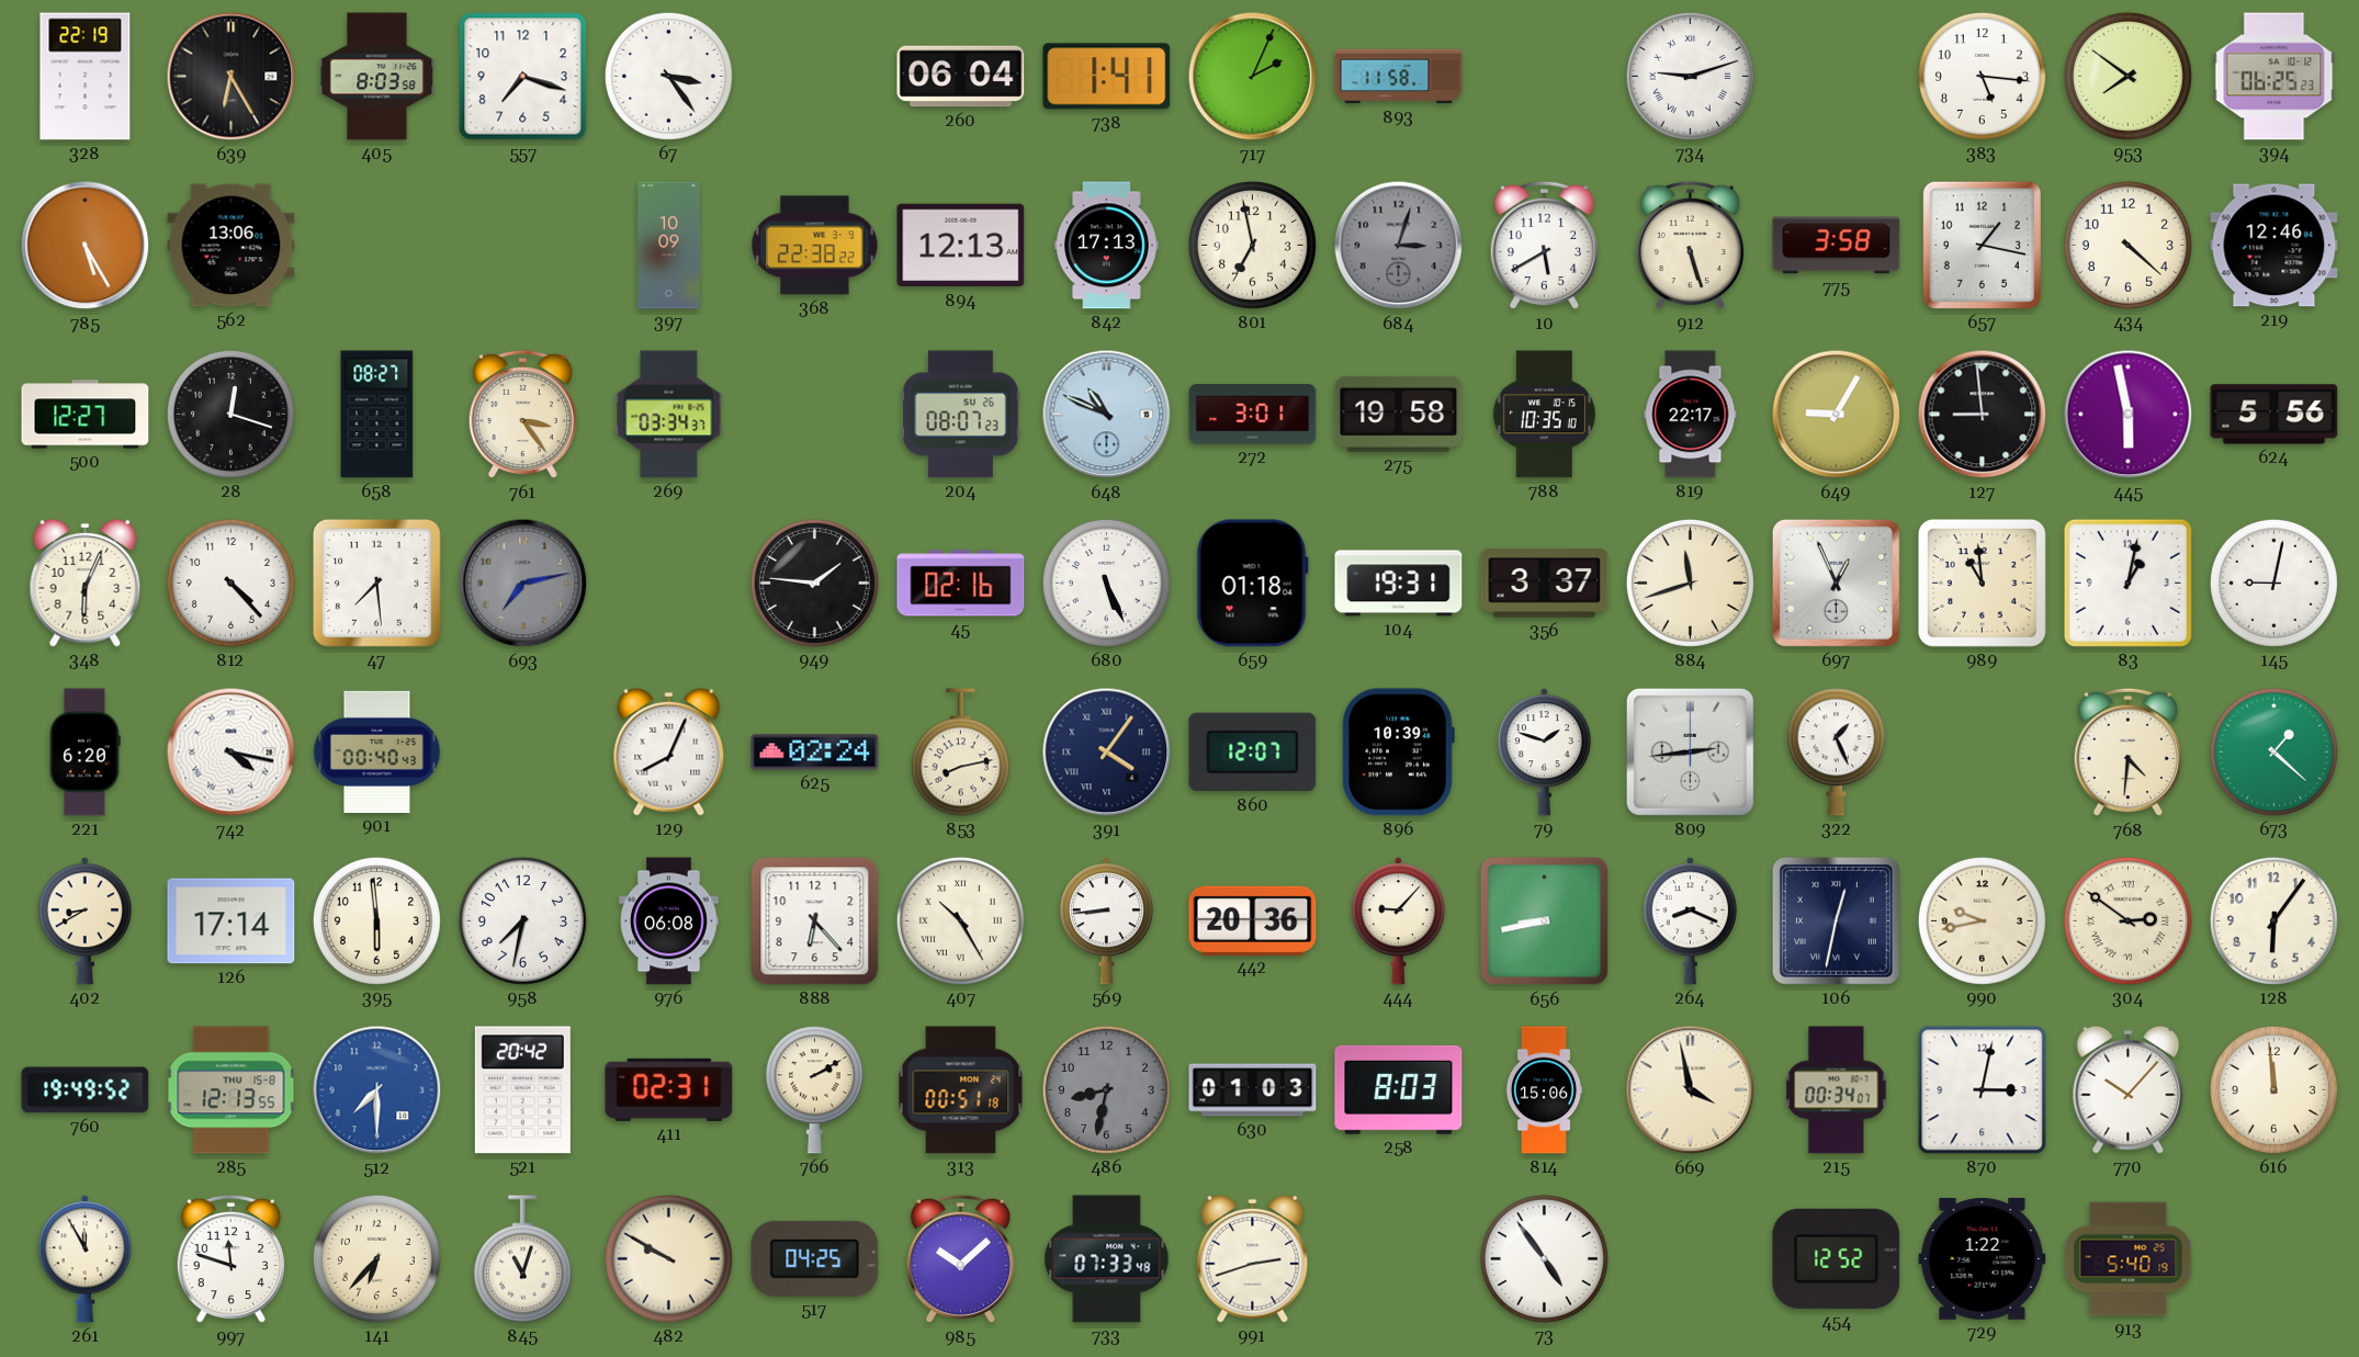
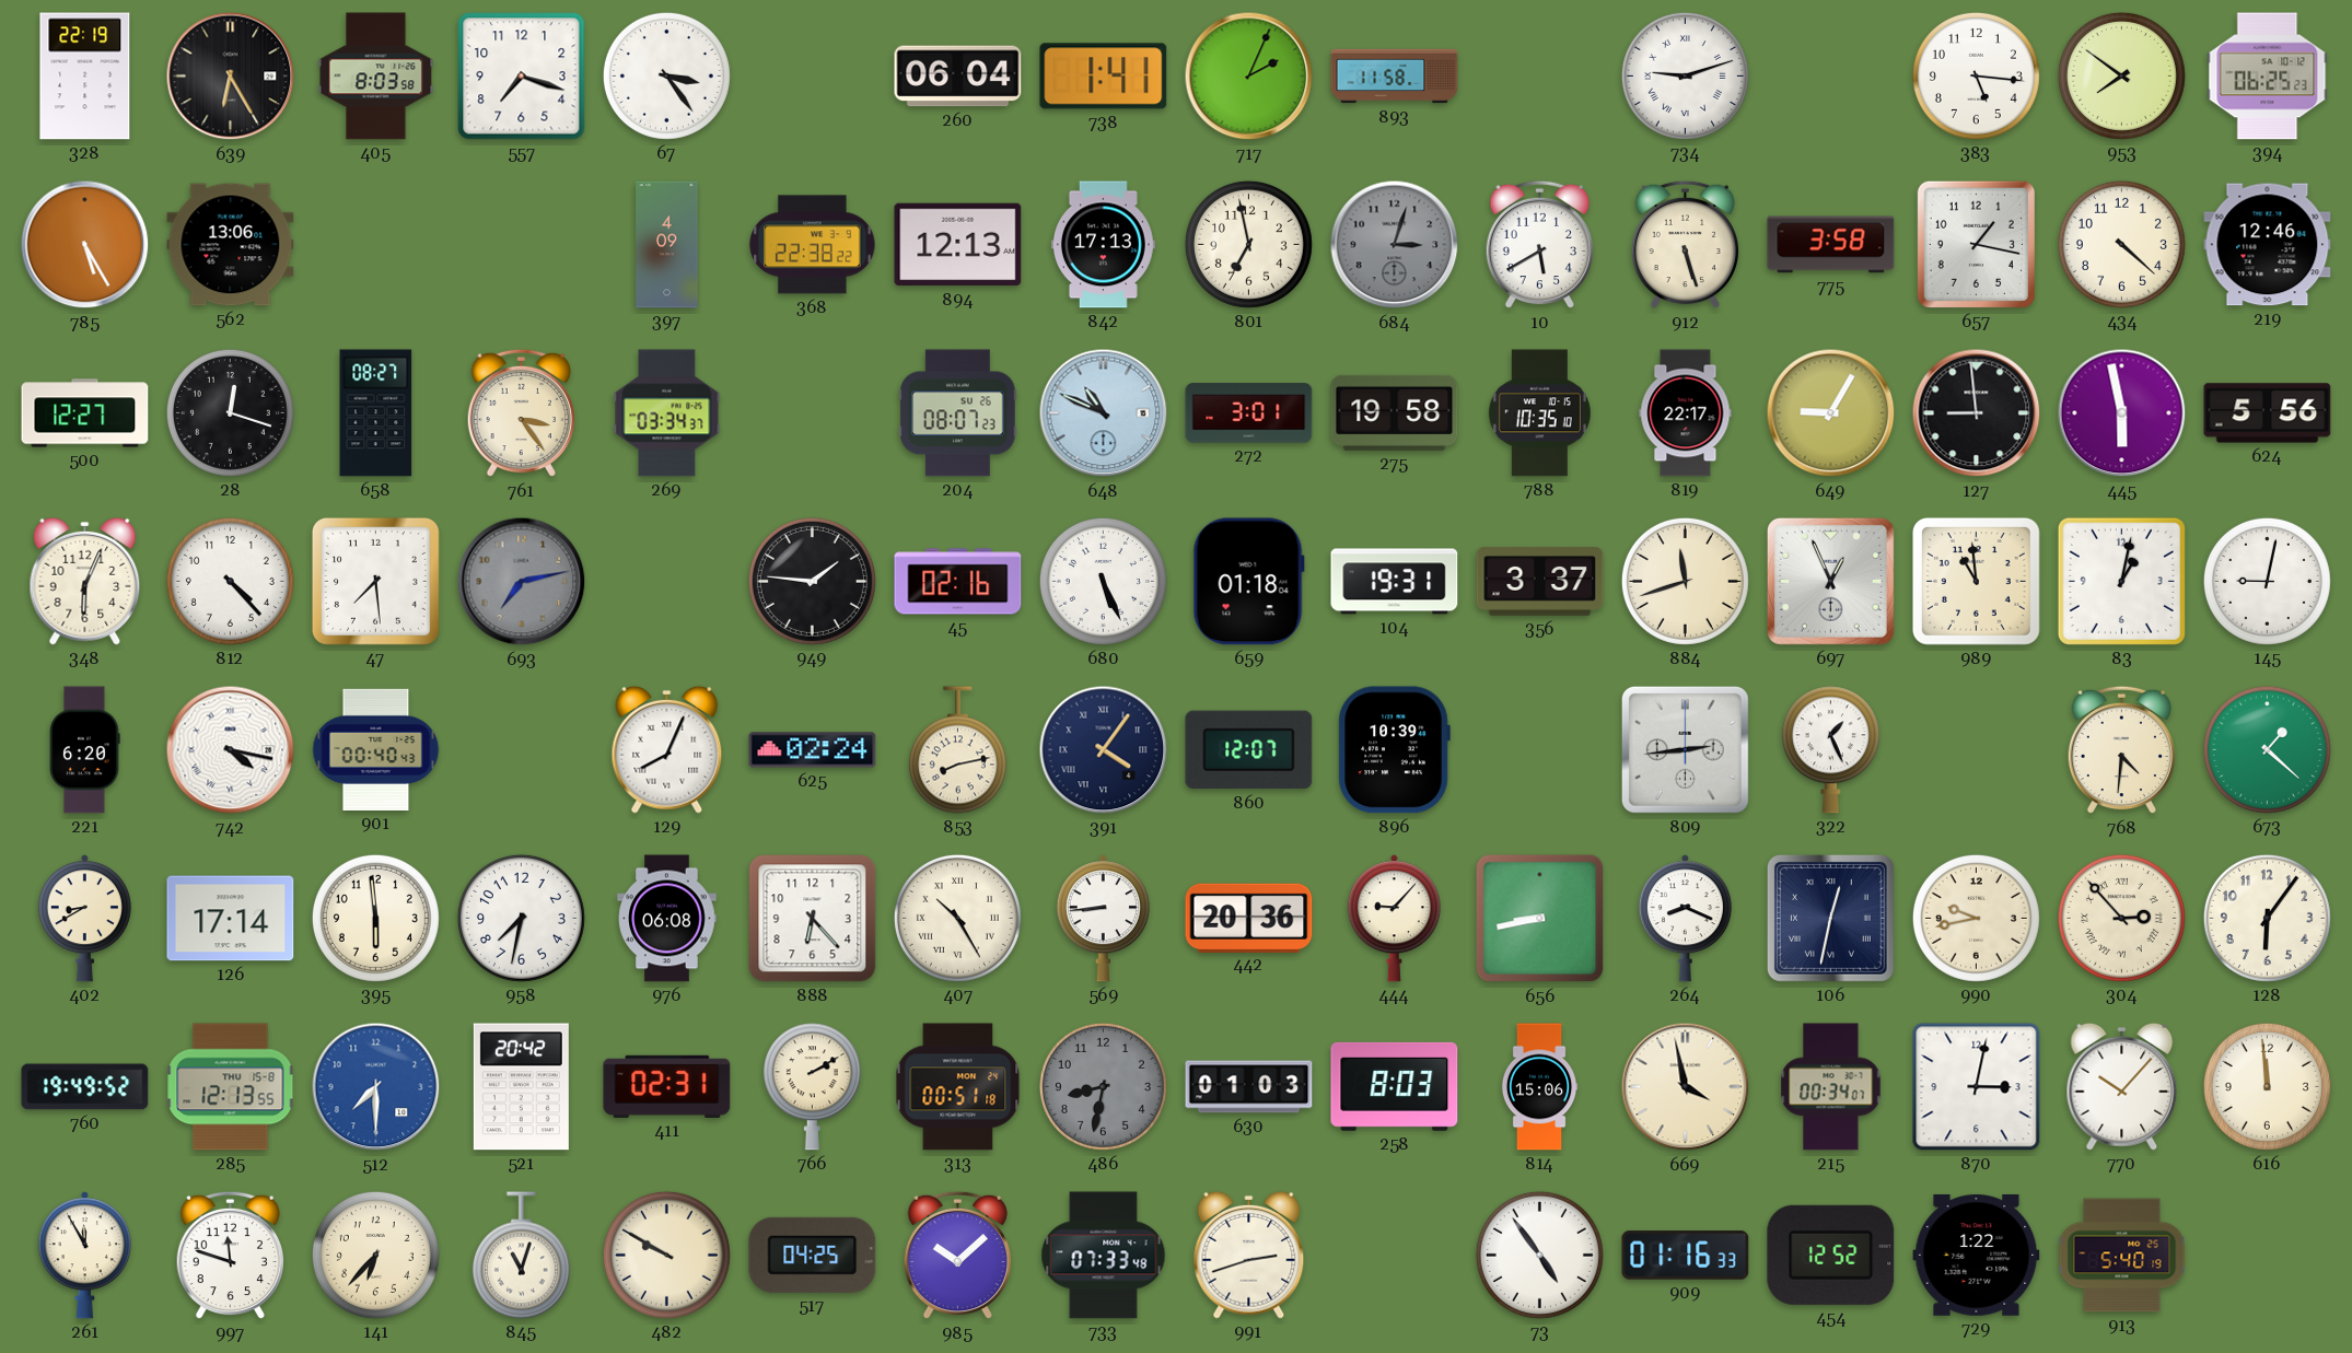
397: 10:09 -> 4:09 (667, 245)
79: 1:48 -> none (1544, 753)
304: 2:51 -> 2:53 (2121, 918)
909: none -> 01:16 (1686, 1256)
